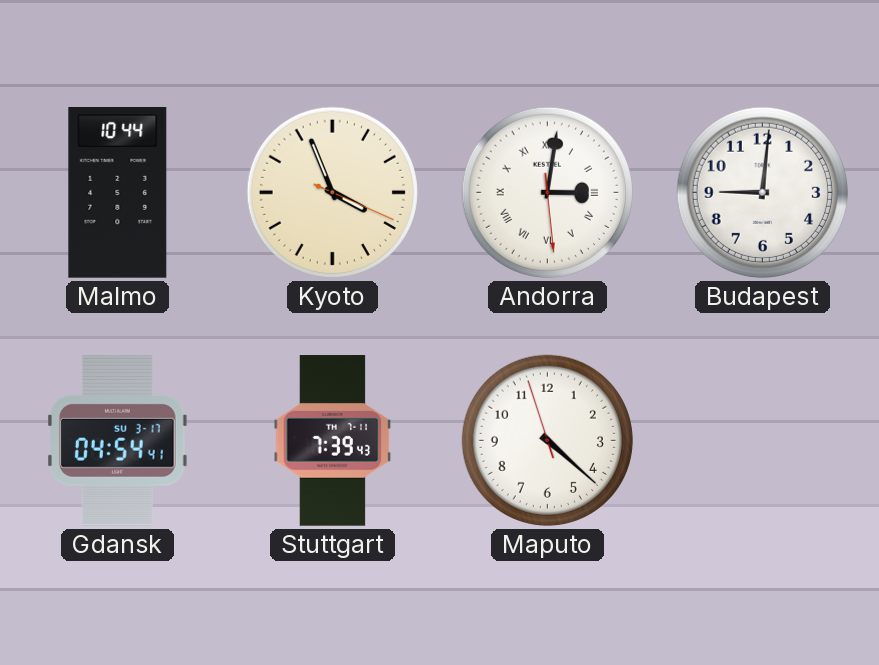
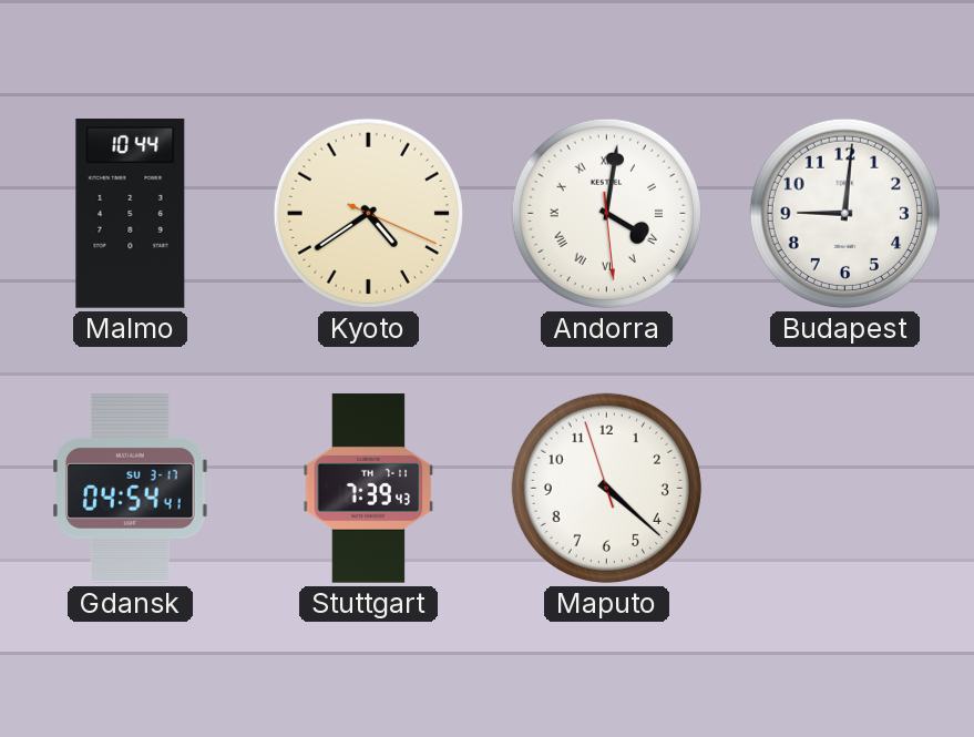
Kyoto: 3:56 -> 4:39 (368, 213)
Andorra: 3:01 -> 4:01 (606, 213)
